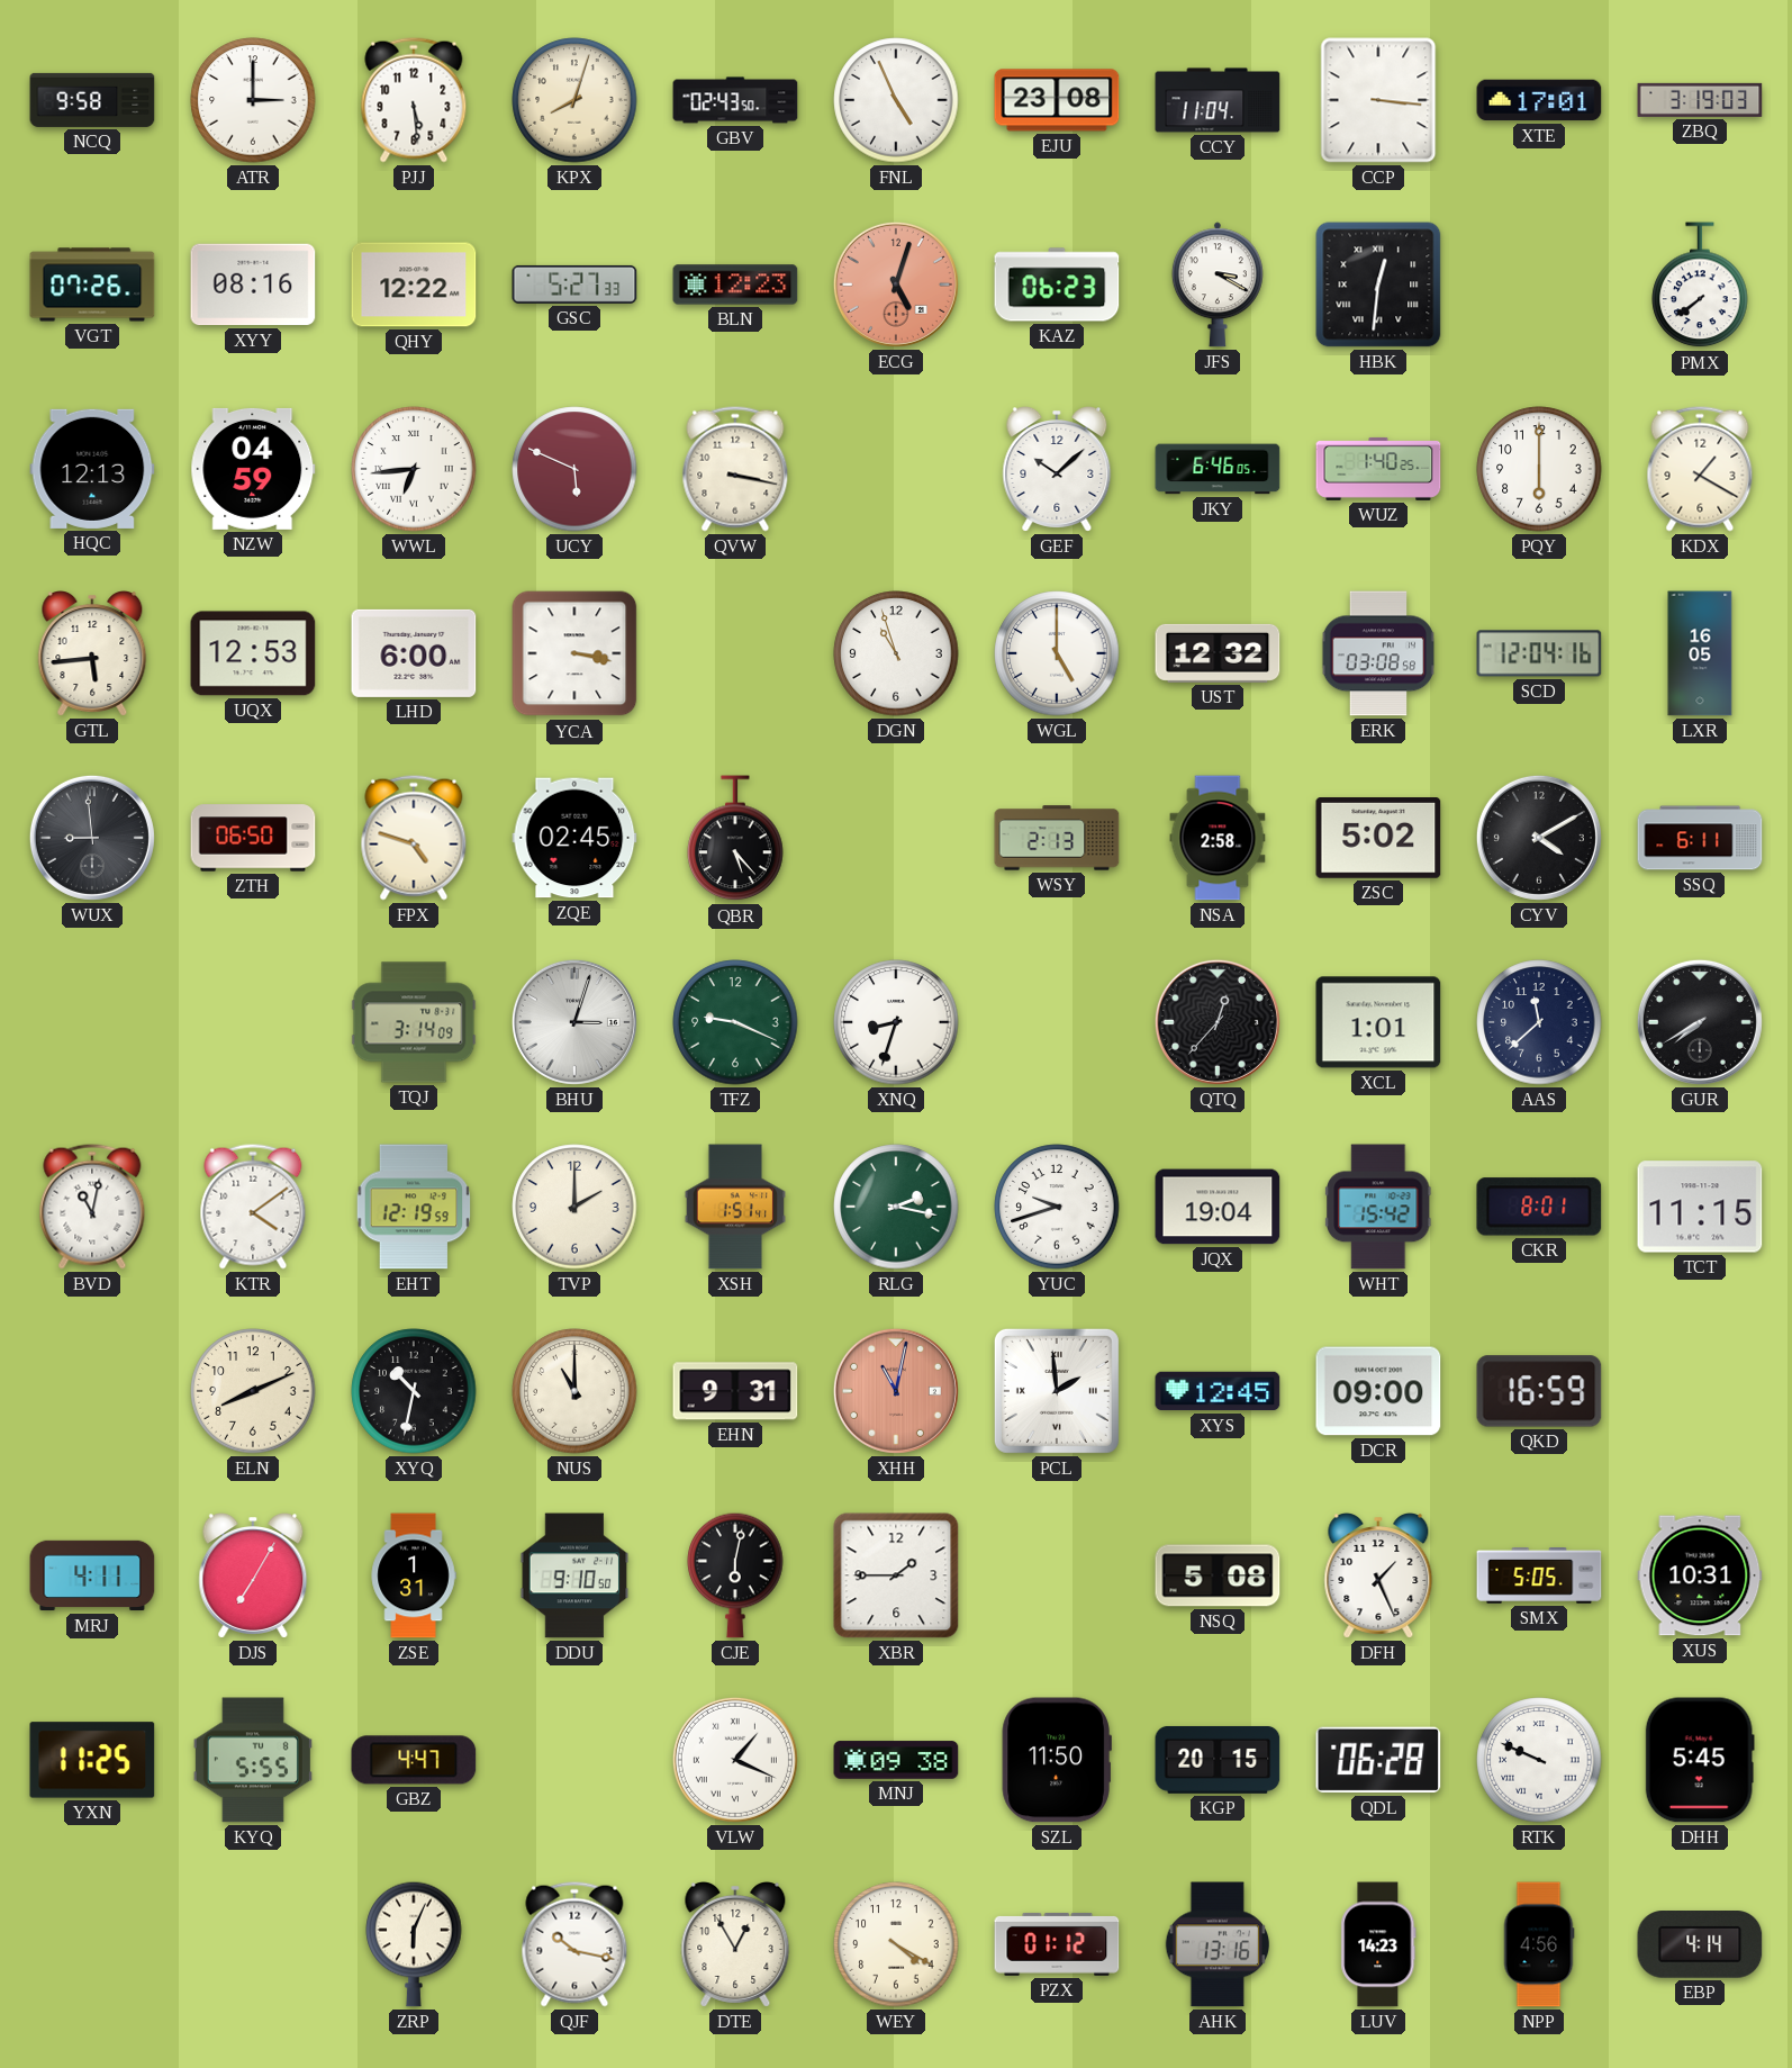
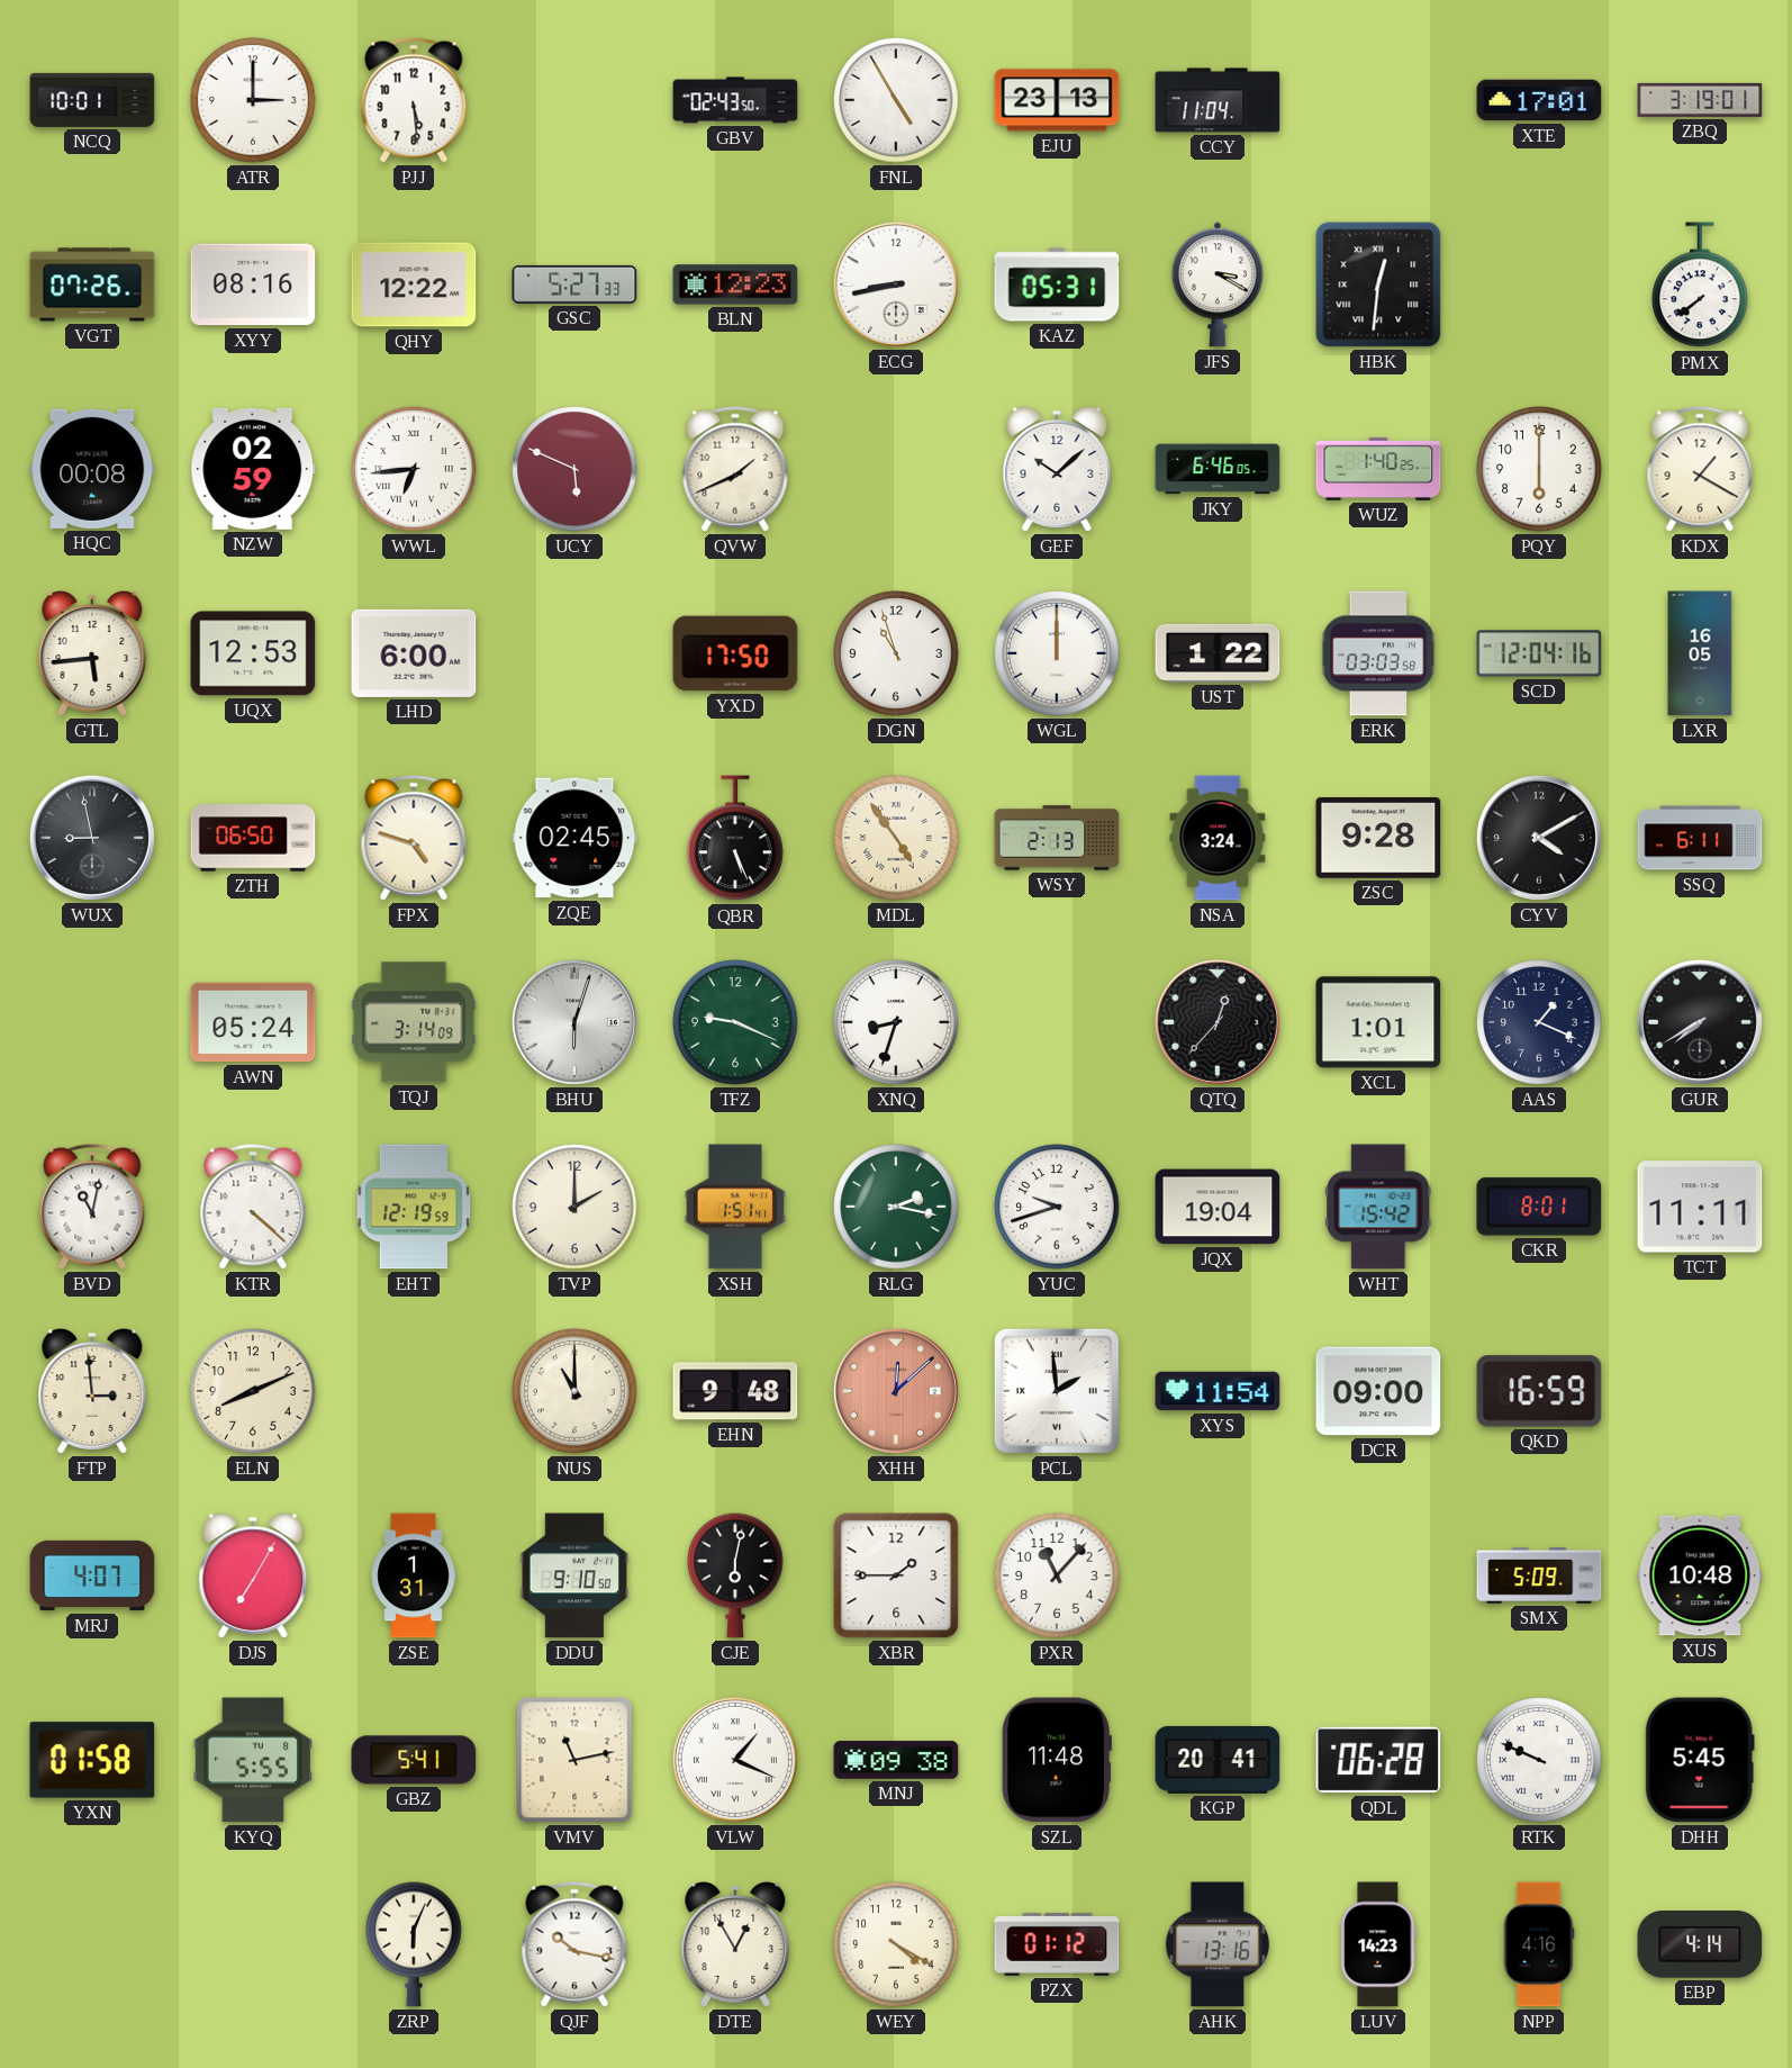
NCQ: 9:58 -> 10:01 (92, 100)
KPX: 8:03 -> none (574, 100)
FNL: 4:56 -> 4:55 (896, 100)
EJU: 23:08 -> 23:13 (1057, 100)
CCP: 3:16 -> none (1378, 100)
ZBQ: 3:19:03 -> 3:19:01 (1700, 100)
ECG: 5:03 -> 8:43 (896, 285)
ECG dial: salmon -> white (896, 285)
KAZ: 06:23 -> 05:31 (1057, 285)
HQC: 12:13 -> 00:08 (92, 469)
NZW: 04:59 -> 02:59 (253, 469)
QVW: 3:17 -> 1:41 (735, 469)
YCA: 3:17 -> none (574, 653)
YXD: none -> 17:50 (735, 653)
WGL: 5:00 -> 12:00 (1057, 653)
UST: 12:32 -> 1:22 (1218, 653)
ERK: 03:08 -> 03:03 (1378, 653)
WUX: 8:59 -> 8:58 (92, 838)
QBR: 5:23 -> 5:26 (735, 839)
MDL: none -> 4:54 (896, 838)
NSA: 2:58 -> 3:24 (1218, 838)
ZSC: 5:02 -> 9:28 (1378, 839)
AWN: none -> 05:24 (253, 1022)
BHU: 3:03 -> 6:03 (574, 1022)
AAS: 11:38 -> 1:19 (1539, 1022)
KTR: 4:09 -> 4:22 (253, 1207)
TCT: 11:15 -> 11:11 (1700, 1207)
FTP: none -> 2:59 (92, 1392)
XYQ: 10:32 -> none (414, 1391)
EHN: 9:31 -> 9:48 (735, 1391)
XHH: 11:02 -> 12:08 (896, 1391)
XYS: 12:45 -> 11:54 (1218, 1391)
MRJ: 4:11 -> 4:07 (92, 1575)
PXR: none -> 11:07 (1057, 1575)
NSQ: 5:08 -> none (1218, 1575)
DFH: 1:26 -> none (1378, 1577)
SMX: 5:05 -> 5:09 (1539, 1577)
XUS: 10:31 -> 10:48 (1700, 1575)
YXN: 11:25 -> 01:58 (92, 1760)
GBZ: 4:47 -> 5:41 (414, 1760)
VMV: none -> 11:13 (574, 1760)
SZL: 11:50 -> 11:48 (1057, 1760)
KGP: 20:15 -> 20:41 (1218, 1760)
NPP: 4:56 -> 4:16 (1539, 1944)
